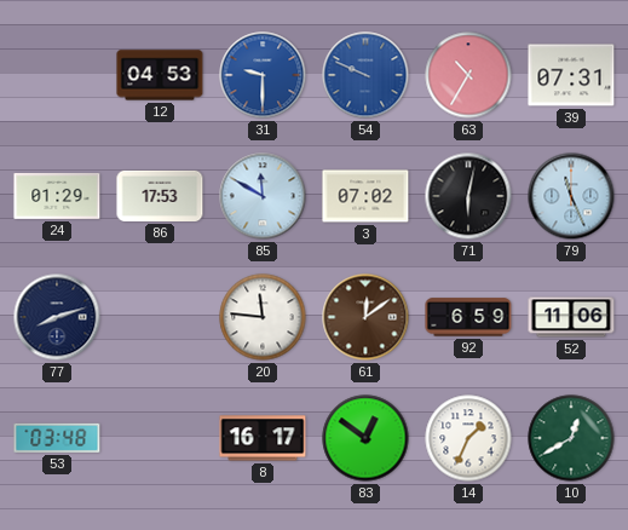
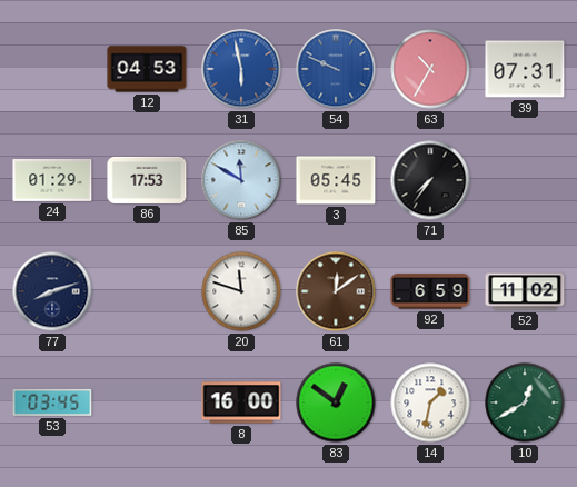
31: 9:30 -> 5:58 (241, 69)
3: 07:02 -> 05:45 (336, 180)
71: 6:02 -> 7:36 (430, 180)
79: 11:26 -> none (571, 196)
20: 11:46 -> 11:48 (241, 291)
52: 11:06 -> 11:02 (525, 291)
53: 03:48 -> 03:45 (52, 402)
8: 16:17 -> 16:00 (241, 402)
14: 1:34 -> 1:32 (430, 402)
